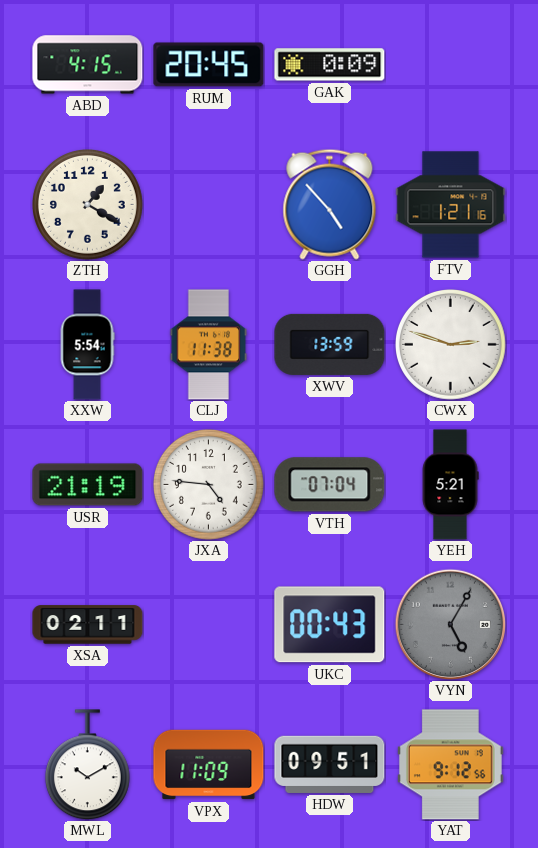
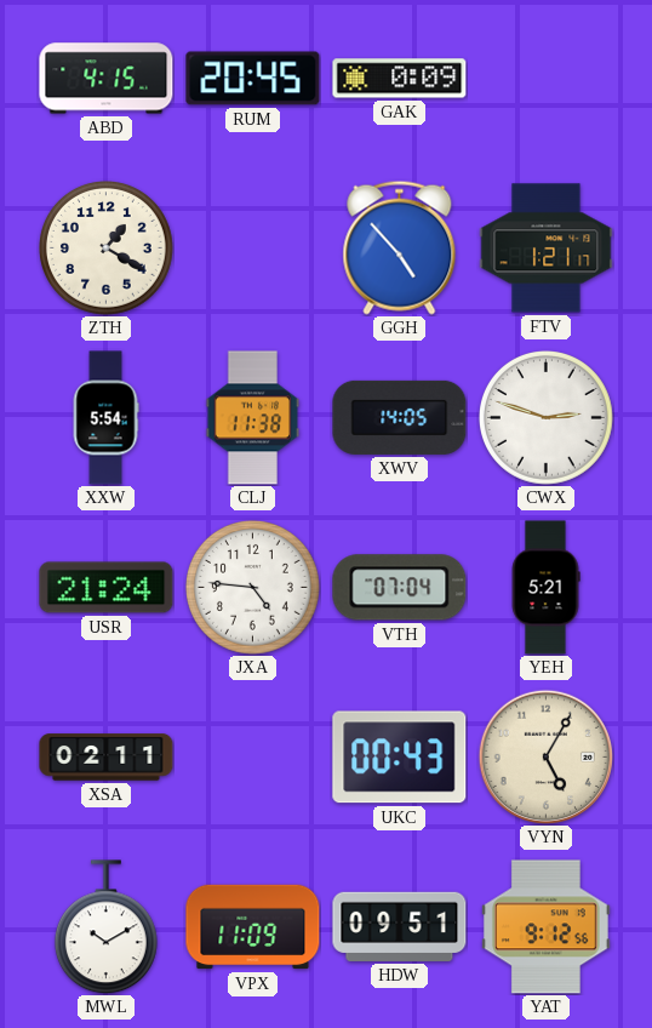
FTV: 1:21:16 -> 1:21:17 (547, 249)
XWV: 13:59 -> 14:05 (400, 417)
USR: 21:19 -> 21:24 (107, 588)
VYN dial: grey -> cream (545, 756)
